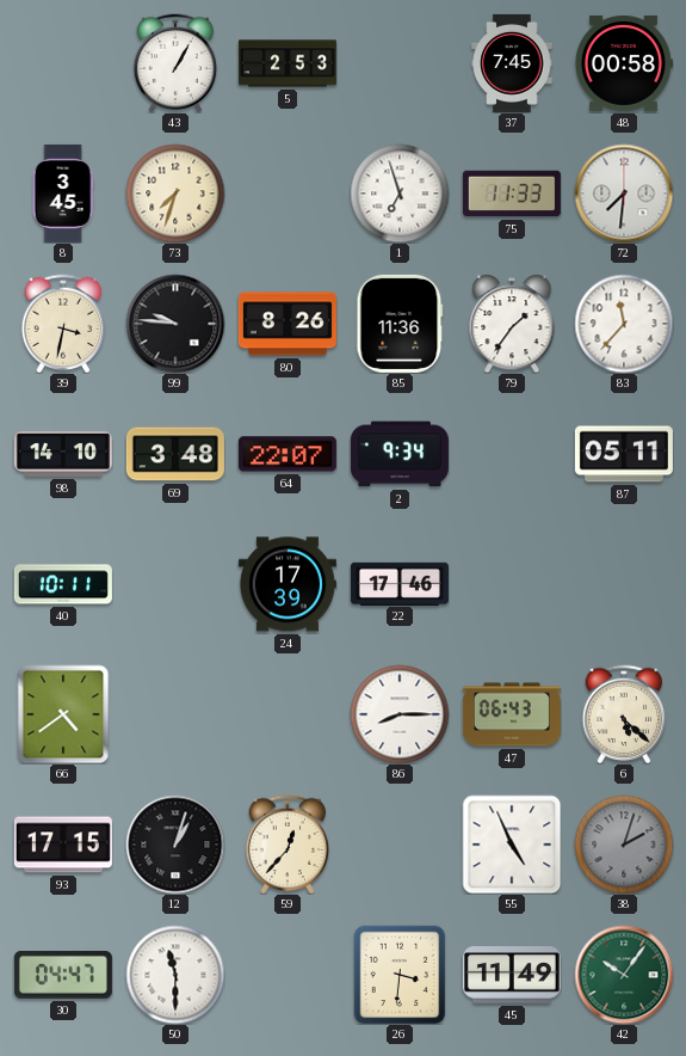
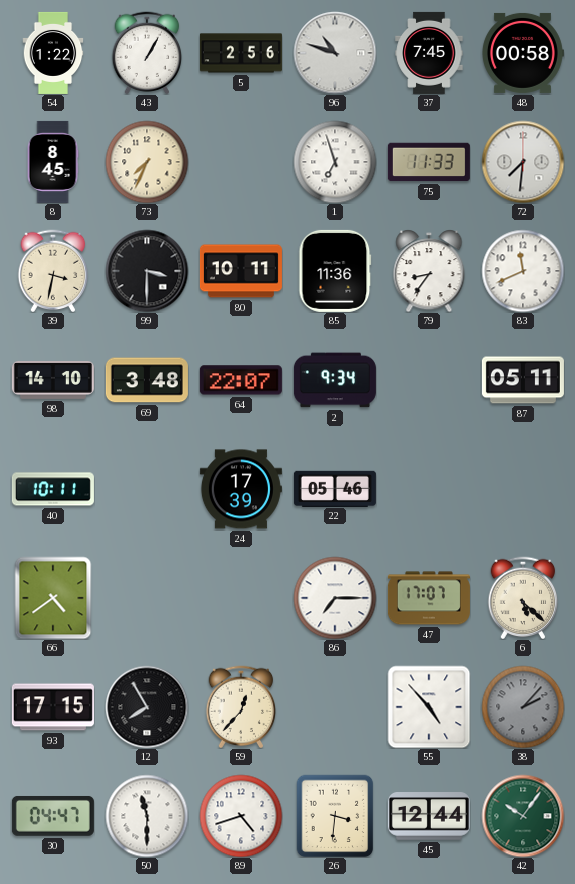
54: none -> 1:22 (53, 53)
5: 2:53 -> 2:56 (241, 53)
96: none -> 10:48 (335, 53)
8: 3:45 -> 8:45 (53, 162)
73: 7:33 -> 7:34 (147, 162)
99: 9:46 -> 3:30 (147, 271)
80: 8:26 -> 10:11 (241, 271)
79: 1:36 -> 8:36 (429, 271)
83: 11:37 -> 11:41 (523, 271)
22: 17:46 -> 05:46 (335, 488)
86: 8:15 -> 7:15 (335, 598)
47: 06:43 -> 17:07 (429, 598)
12: 1:03 -> 7:55 (147, 707)
55: 4:56 -> 4:53 (429, 707)
38: 2:03 -> 2:07 (523, 707)
89: none -> 4:42 (241, 816)
45: 11:49 -> 12:44 (429, 817)
